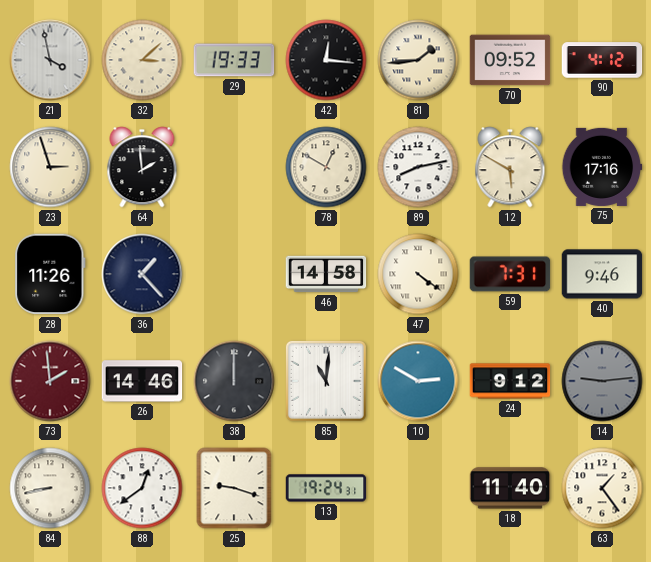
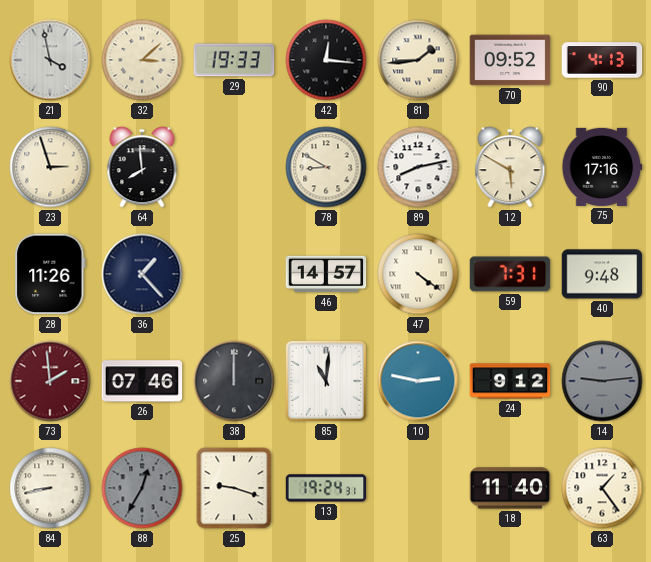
90: 4:12 -> 4:13 (602, 60)
64: 1:59 -> 7:59 (142, 167)
78: 12:50 -> 8:50 (326, 167)
46: 14:58 -> 14:57 (326, 274)
40: 9:46 -> 9:48 (602, 274)
26: 14:46 -> 07:46 (142, 381)
10: 2:50 -> 2:47 (418, 381)
88: 12:39 -> 12:35 (142, 488)
88 dial: white -> grey (142, 488)
